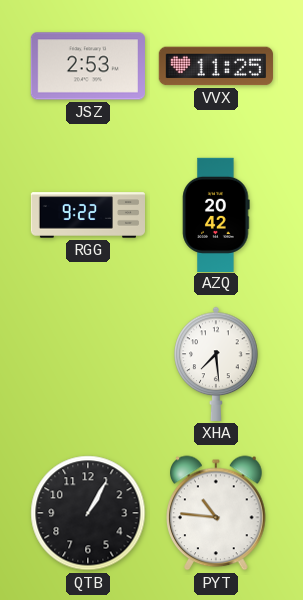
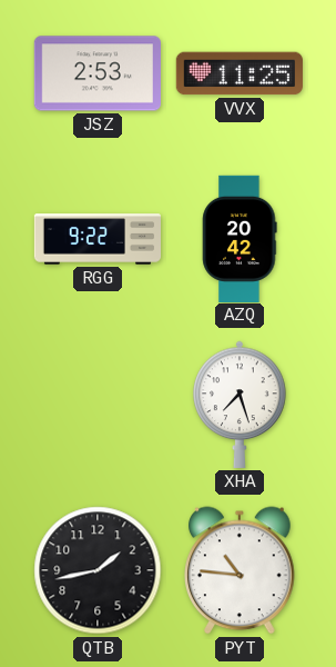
XHA: 7:29 -> 7:27 (240, 405)
QTB: 1:05 -> 1:43 (98, 570)
